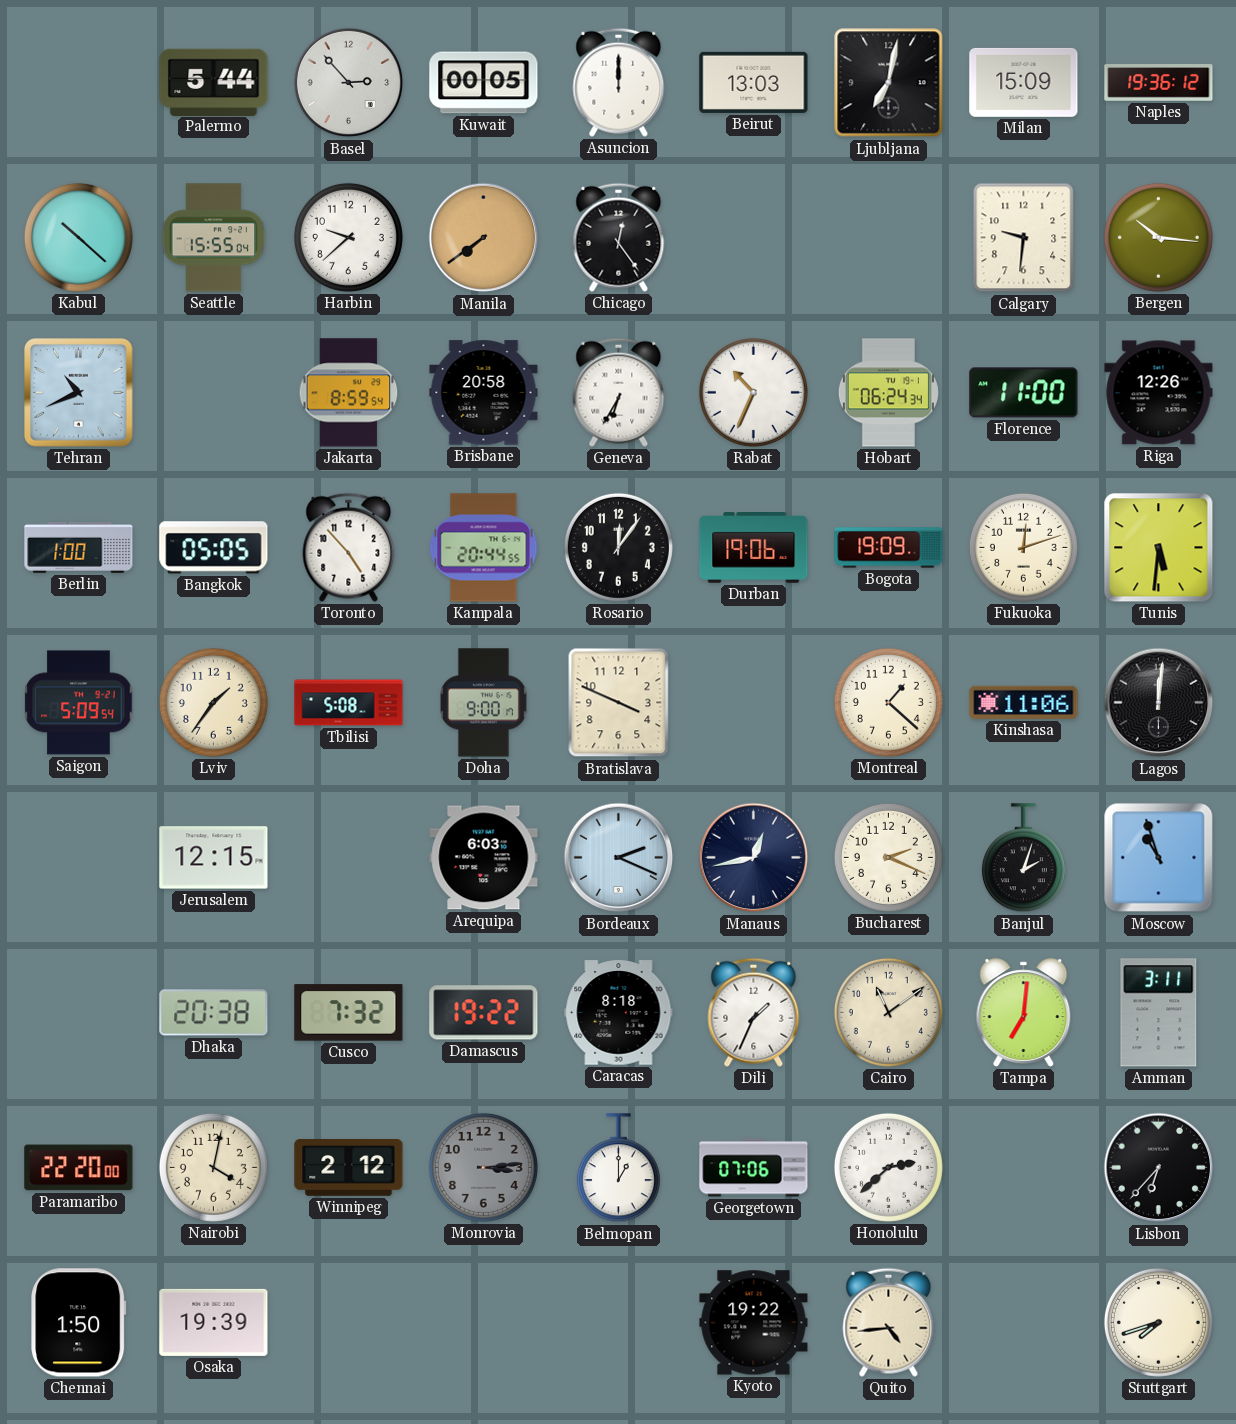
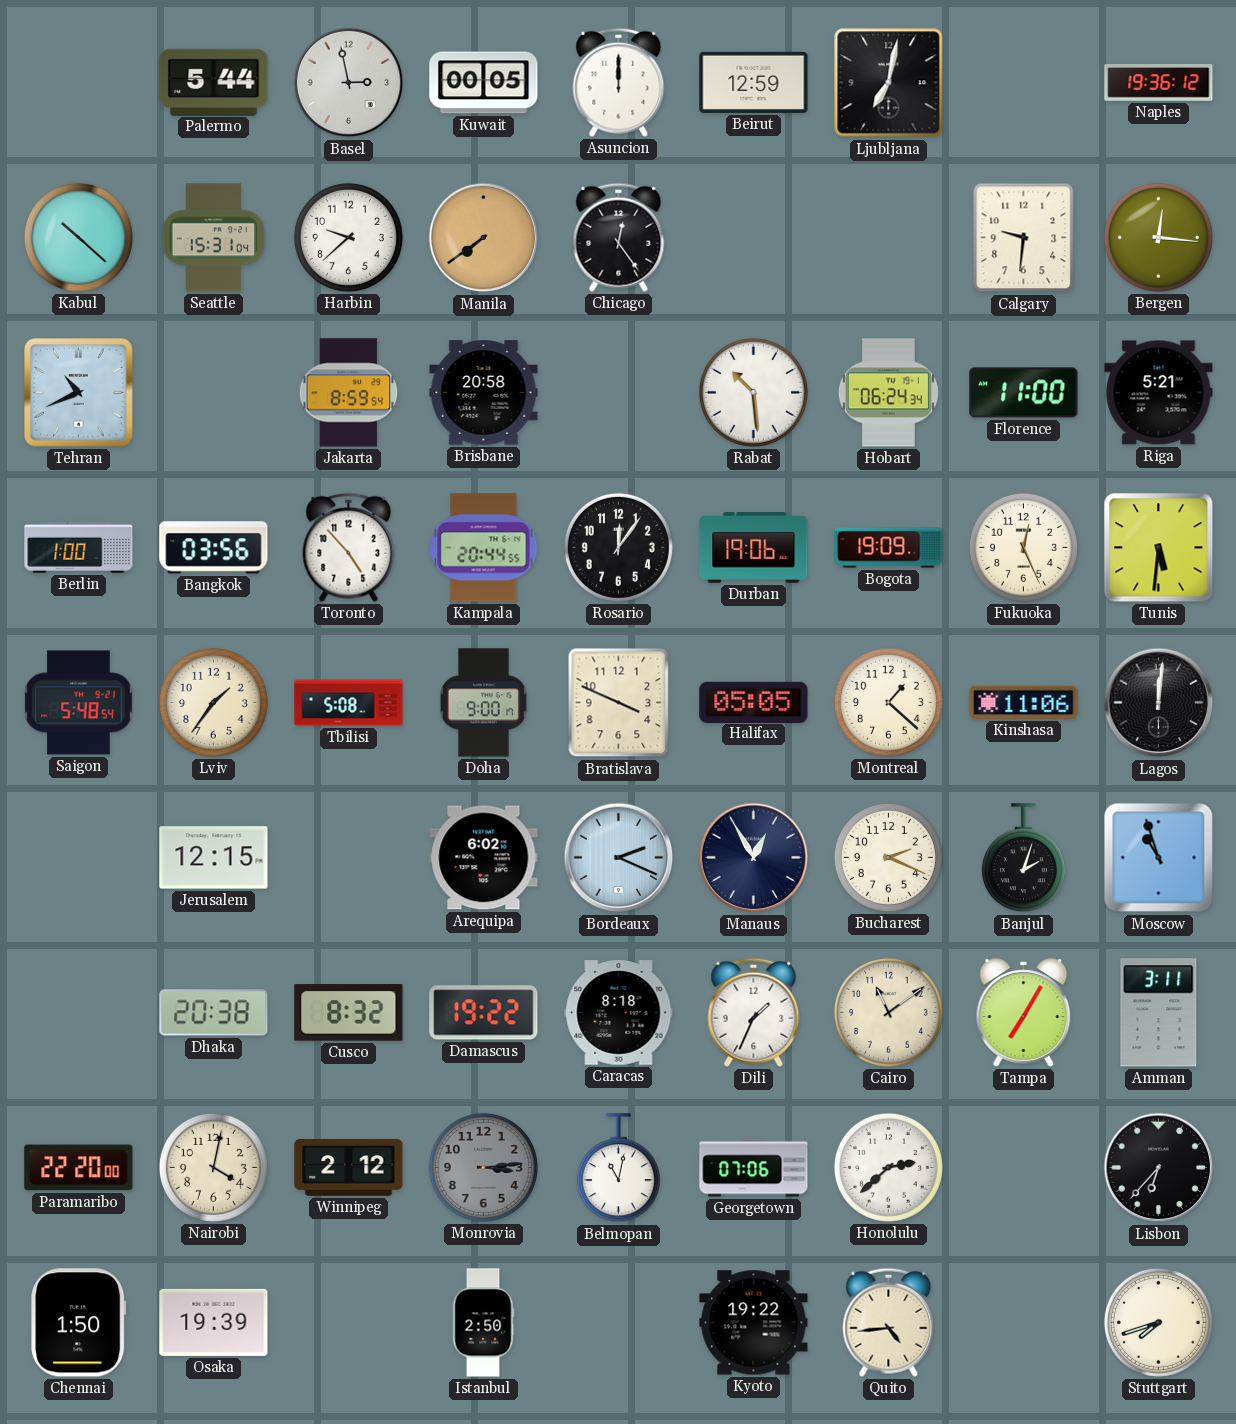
Basel: 2:53 -> 2:58 (349, 83)
Beirut: 13:03 -> 12:59 (754, 82)
Milan: 15:09 -> none (1024, 82)
Seattle: 15:55 -> 15:31 (214, 238)
Bergen: 10:16 -> 12:16 (1158, 237)
Geneva: 6:35 -> none (619, 392)
Rabat: 10:34 -> 10:29 (753, 392)
Riga: 12:26 -> 5:21 (1159, 393)
Bangkok: 05:05 -> 03:56 (214, 548)
Fukuoka: 12:12 -> 12:26 (1023, 547)
Saigon: 5:09 -> 5:48 (79, 703)
Halifax: none -> 05:05 (754, 702)
Arequipa: 6:03 -> 6:02 (484, 858)
Manaus: 12:43 -> 12:55 (754, 858)
Cusco: 7:32 -> 8:32 (349, 1013)
Tampa: 7:01 -> 7:05 (1024, 1013)
Belmopan: 1:00 -> 11:02 (618, 1168)
Istanbul: none -> 2:50 (483, 1323)
